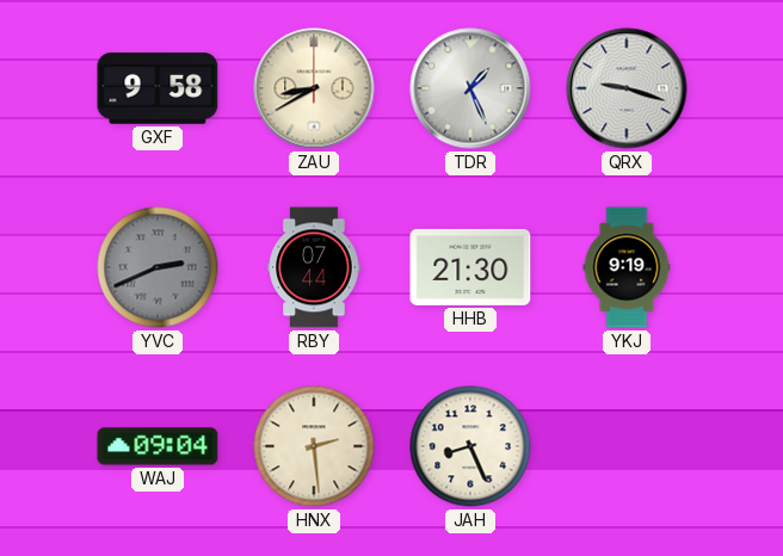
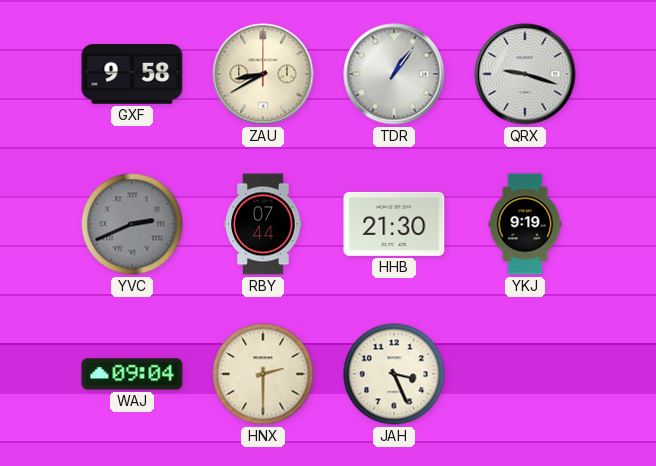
TDR: 1:26 -> 1:06 (394, 74)
HNX: 2:29 -> 2:30 (263, 374)
JAH: 8:26 -> 3:26 (394, 374)
